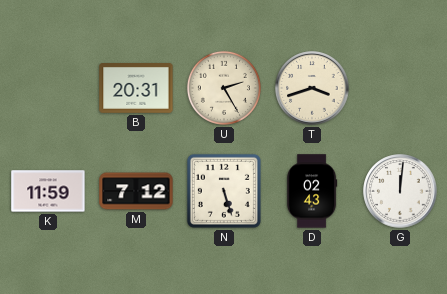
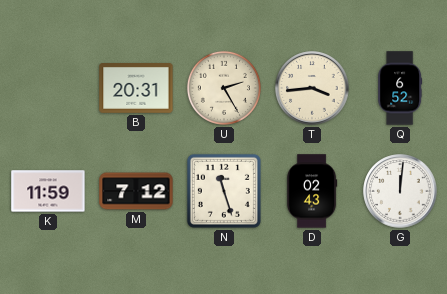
T: 3:42 -> 3:44 (312, 88)
Q: none -> 6:52 (400, 88)
N: 5:27 -> 11:27 (224, 191)
